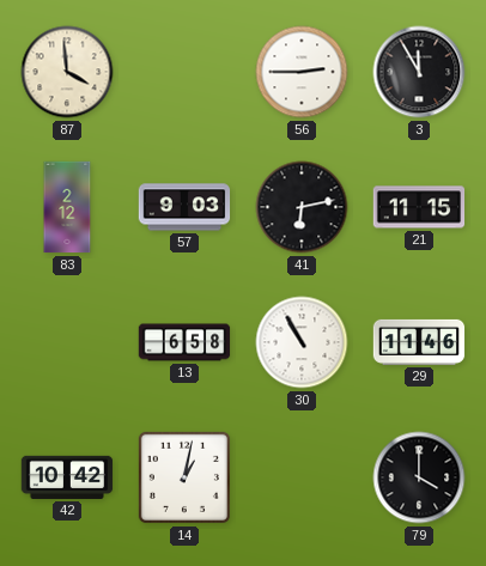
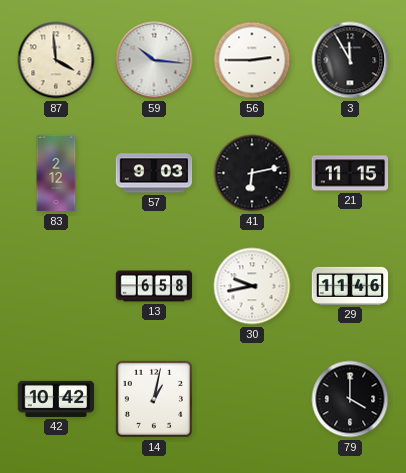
59: none -> 10:16 (154, 60)
30: 10:55 -> 9:43 (252, 286)
